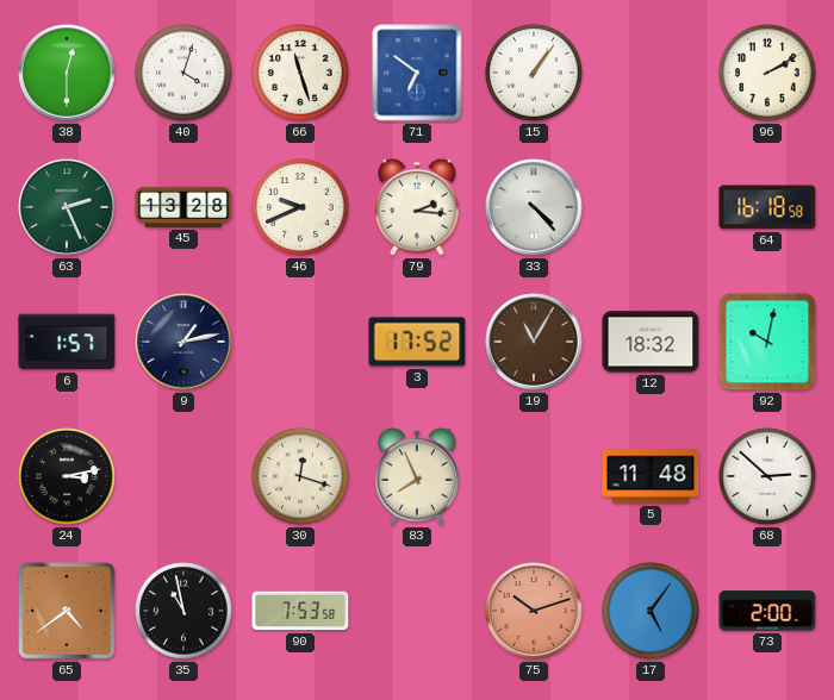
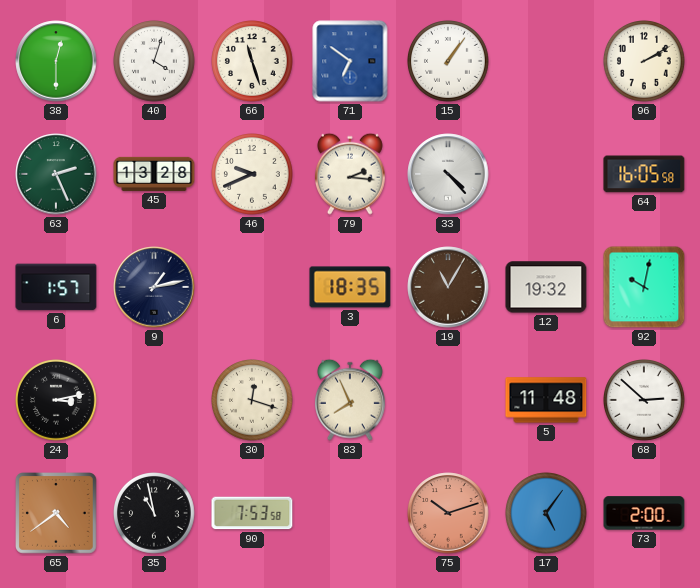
64: 16:18 -> 16:05 (644, 174)
3: 17:52 -> 18:35 (350, 287)
12: 18:32 -> 19:32 (546, 287)
